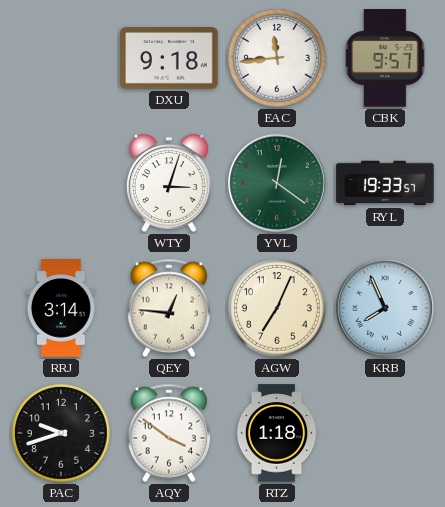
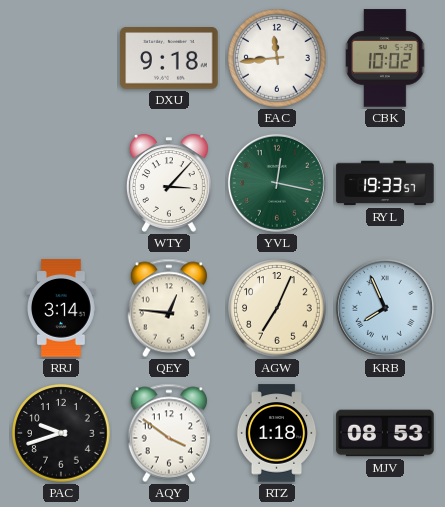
CBK: 9:57 -> 10:02 (385, 58)
WTY: 3:03 -> 3:07 (169, 183)
YVL: 12:21 -> 12:17 (277, 183)
MJV: none -> 08:53 (385, 433)
